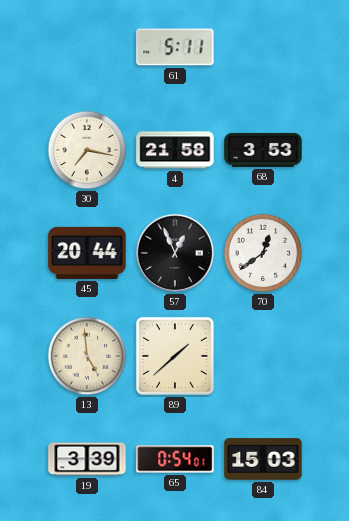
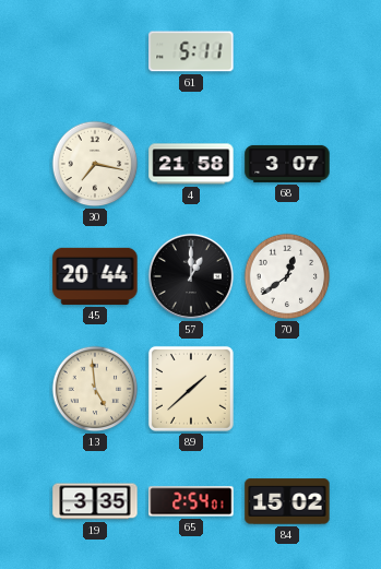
68: 3:53 -> 3:07 (287, 164)
57: 12:56 -> 1:00 (191, 276)
19: 3:39 -> 3:35 (95, 501)
65: 0:54 -> 2:54 (191, 501)
84: 15:03 -> 15:02 (287, 501)
